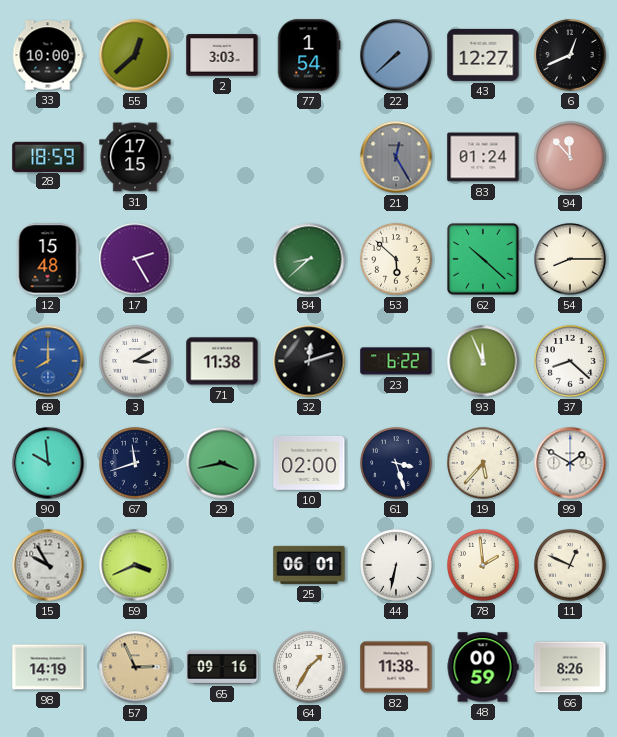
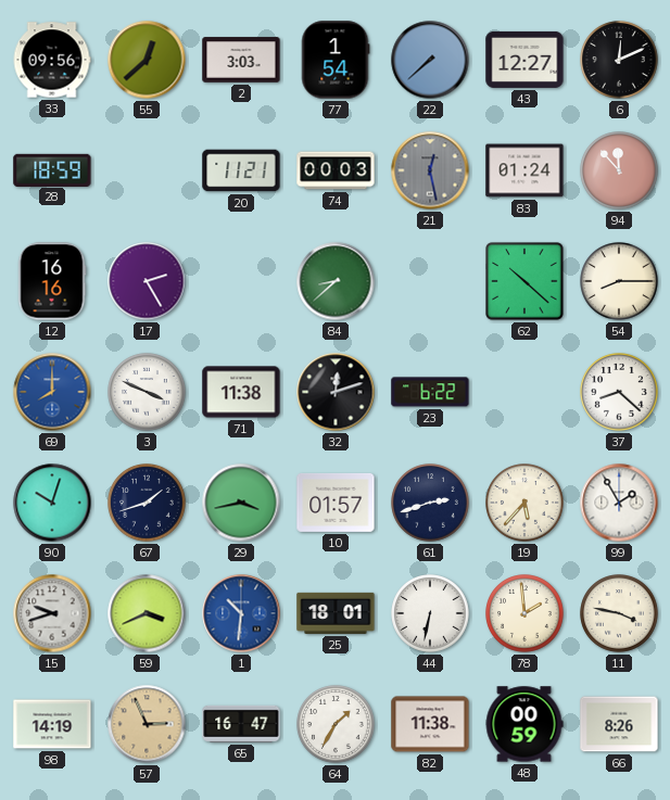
33: 10:00 -> 09:56 (52, 60)
6: 12:41 -> 12:11 (619, 60)
31: 17:15 -> none (135, 157)
20: none -> 11:21 (241, 170)
74: none -> 00:03 (336, 170)
21: 12:25 -> 12:28 (430, 170)
12: 15:48 -> 16:16 (52, 281)
53: 5:52 -> none (396, 259)
3: 3:10 -> 3:49 (147, 392)
93: 11:56 -> none (483, 361)
90: 9:59 -> 10:03 (52, 503)
67: 11:42 -> 1:42 (147, 503)
10: 02:00 -> 01:57 (336, 503)
61: 3:27 -> 2:42 (430, 503)
99: 1:50 -> 1:55 (619, 503)
15: 9:55 -> 9:42 (52, 613)
1: none -> 10:31 (241, 613)
25: 06:01 -> 18:01 (336, 613)
11: 12:49 -> 3:47 (619, 613)
65: 09:16 -> 16:47 (241, 724)
